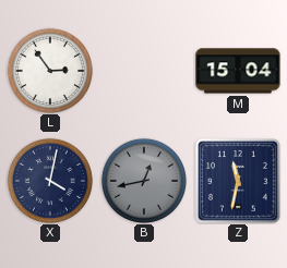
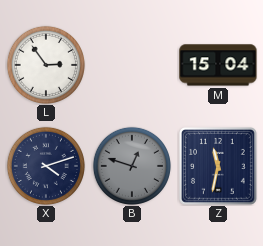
X: 4:02 -> 4:12 (46, 166)
B: 12:43 -> 12:48 (132, 166)
